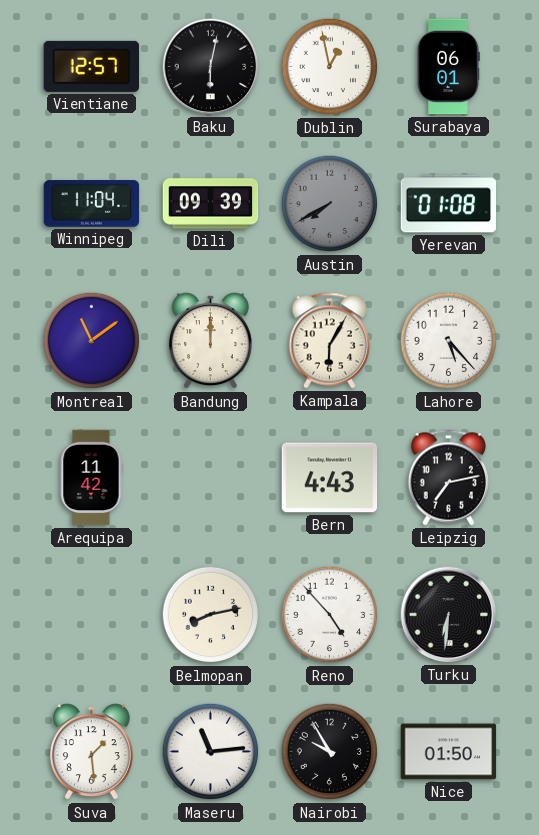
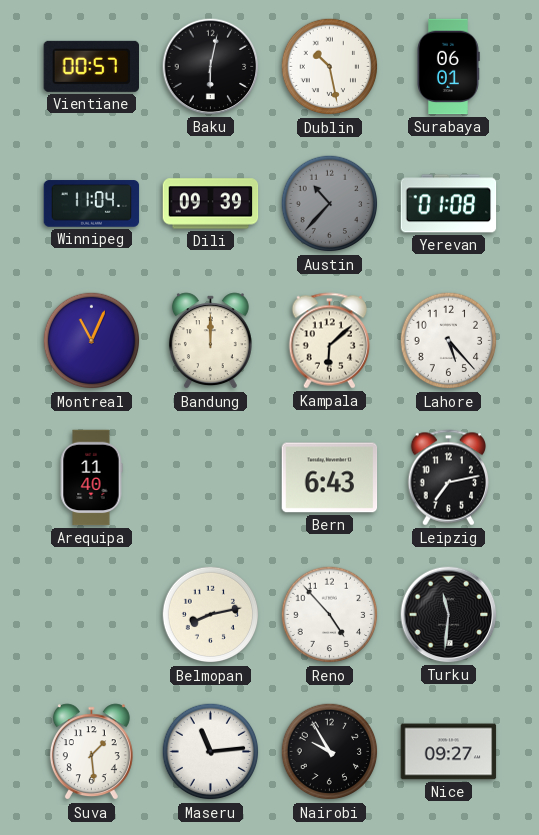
Vientiane: 12:57 -> 00:57 (91, 66)
Dublin: 12:58 -> 10:28 (330, 67)
Austin: 7:40 -> 10:37 (330, 204)
Montreal: 11:09 -> 11:04 (92, 341)
Kampala: 6:05 -> 6:08 (330, 341)
Arequipa: 11:42 -> 11:40 (91, 478)
Bern: 4:43 -> 6:43 (330, 478)
Turku: 6:31 -> 11:31 (449, 615)
Nice: 01:50 -> 09:27 (449, 752)
